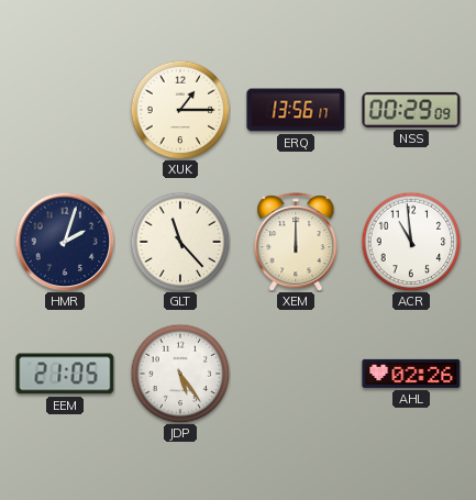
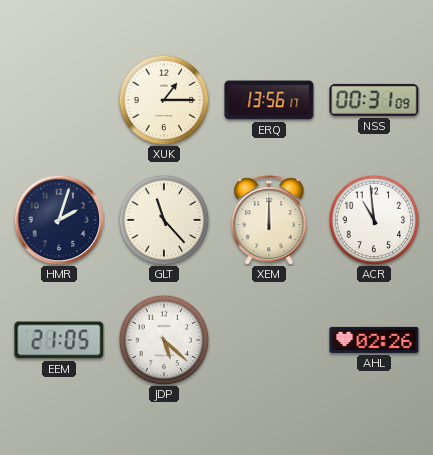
NSS: 00:29 -> 00:31 (374, 100)
JDP: 5:24 -> 5:22 (164, 340)
